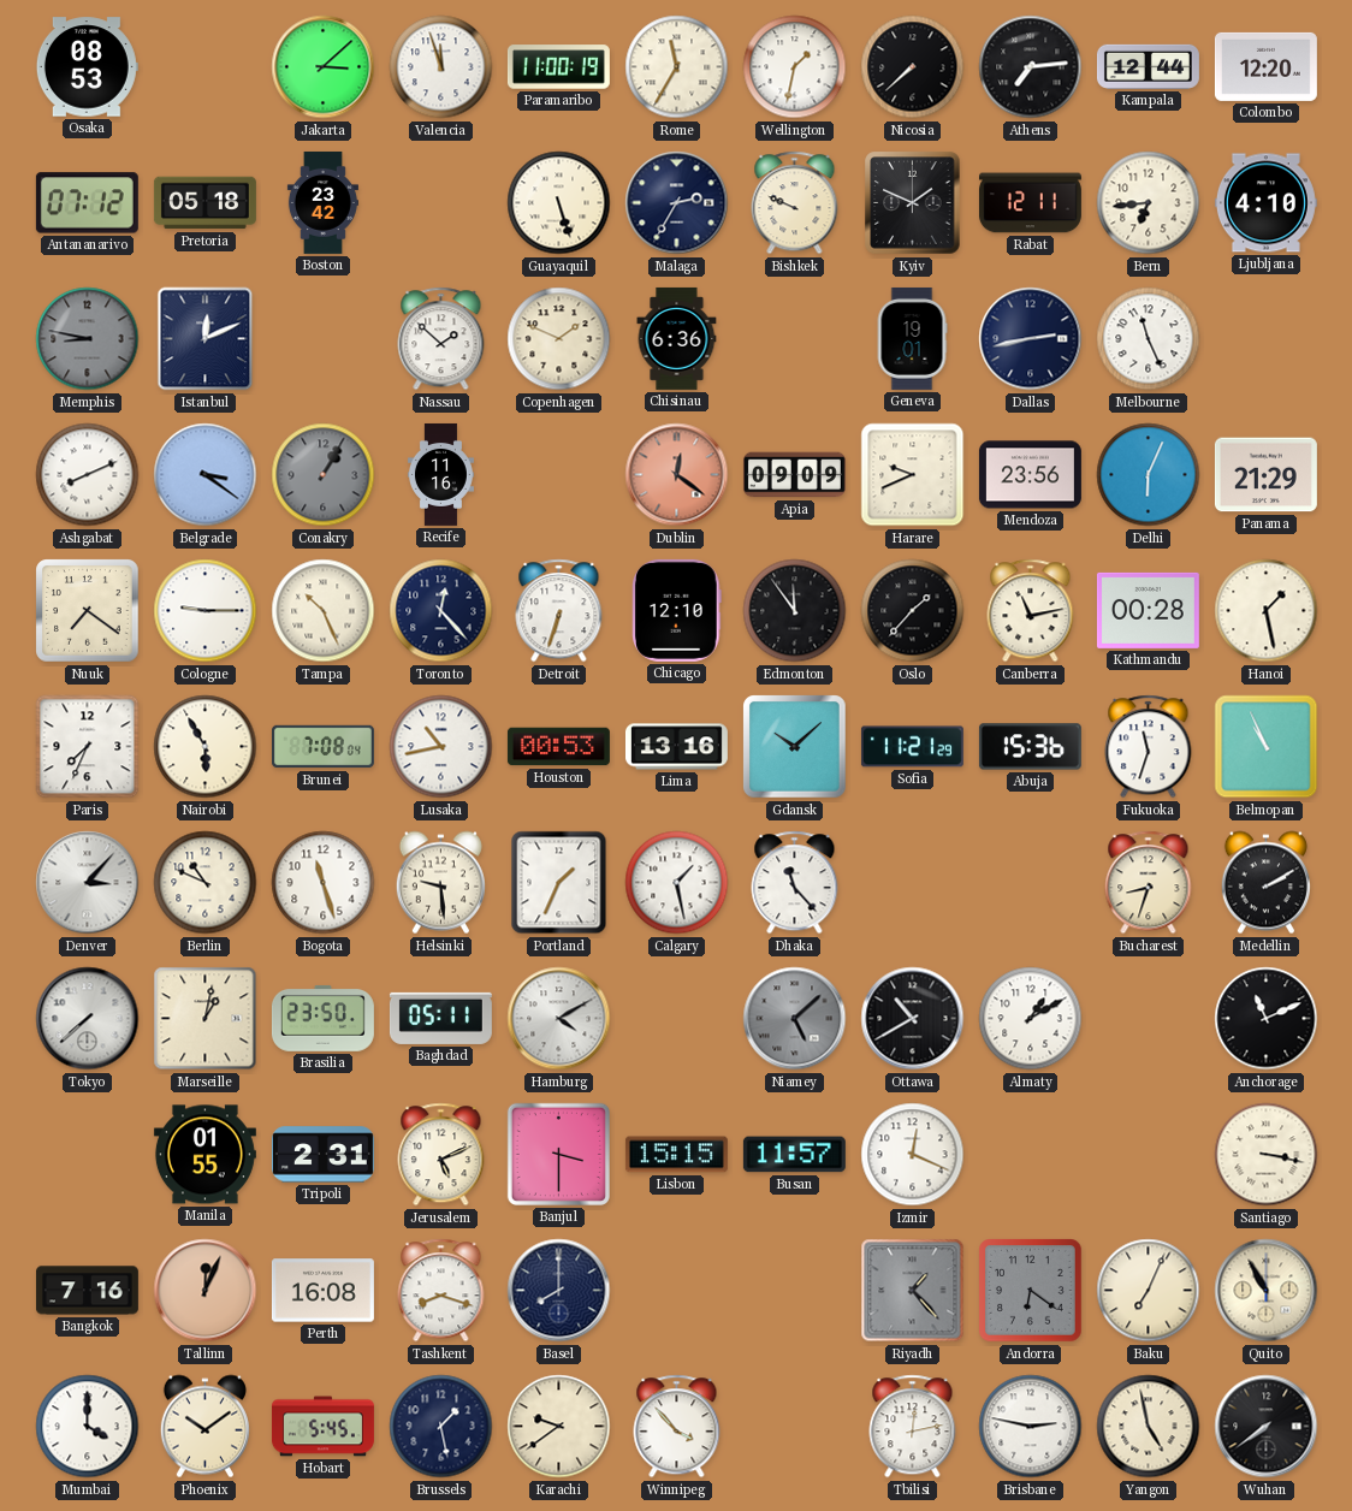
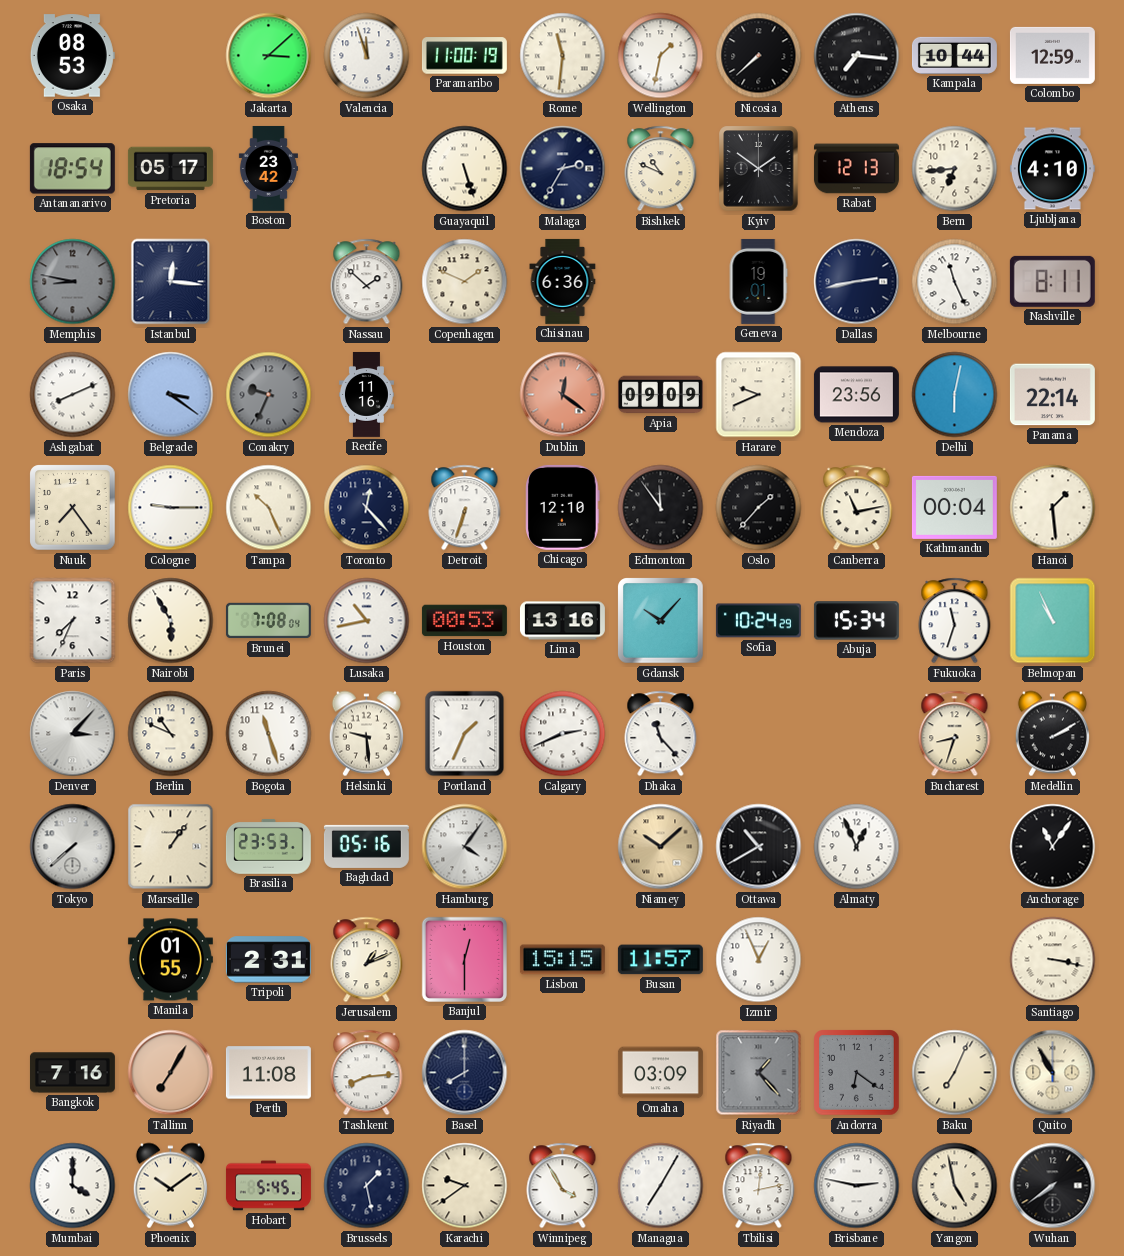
Rome: 11:35 -> 11:31 (563, 56)
Athens: 7:14 -> 7:16 (857, 56)
Kampala: 12:44 -> 10:44 (954, 55)
Colombo: 12:20 -> 12:59 (1052, 55)
Antananarivo: 07:12 -> 18:54 (72, 169)
Pretoria: 05:18 -> 05:17 (170, 169)
Bishkek: 9:49 -> 10:49 (661, 169)
Kyiv: 1:49 -> 1:51 (759, 169)
Rabat: 12:11 -> 12:13 (856, 169)
Istanbul: 12:11 -> 12:16 (171, 282)
Nashville: none -> 8:11 (1052, 281)
Conakry: 1:05 -> 9:34 (269, 395)
Delhi: 6:04 -> 6:02 (955, 395)
Panama: 21:29 -> 22:14 (1052, 395)
Nuuk: 7:21 -> 7:24 (73, 508)
Kathmandu: 00:28 -> 00:04 (954, 507)
Hanoi: 1:28 -> 1:29 (1053, 508)
Gdansk: 10:08 -> 10:07 (661, 621)
Sofia: 11:21 -> 10:24 (758, 621)
Abuja: 15:36 -> 15:34 (856, 621)
Calgary: 1:28 -> 2:41 (563, 734)
Marseille: 1:02 -> 1:06 (171, 847)
Brasilia: 23:50 -> 23:53 (268, 846)
Baghdad: 05:11 -> 05:16 (366, 846)
Hamburg: 4:10 -> 4:06 (465, 847)
Niamey: 5:08 -> 10:08 (661, 847)
Niamey dial: grey -> champagne (661, 847)
Almaty: 1:10 -> 12:56 (857, 847)
Anchorage: 11:11 -> 11:06 (1053, 847)
Jerusalem: 5:11 -> 1:11 (367, 960)
Banjul: 3:30 -> 12:30 (464, 959)
Izmir: 12:19 -> 12:56 (759, 960)
Tallinn: 12:04 -> 7:05 (171, 1073)
Perth: 16:08 -> 11:08 (268, 1073)
Tashkent: 8:18 -> 8:14 (367, 1073)
Omaha: none -> 03:09 (660, 1073)
Winnipeg: 3:53 -> 3:55 (563, 1186)
Managua: none -> 7:05 (661, 1186)
